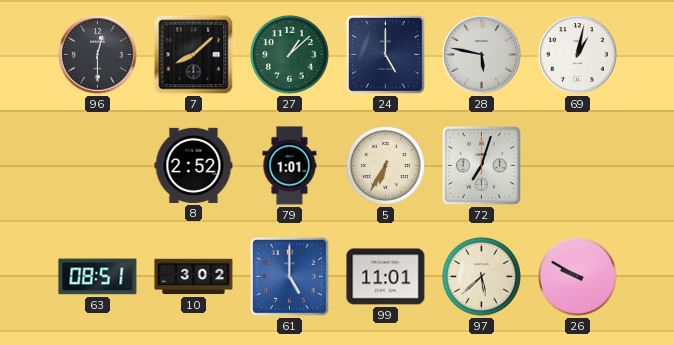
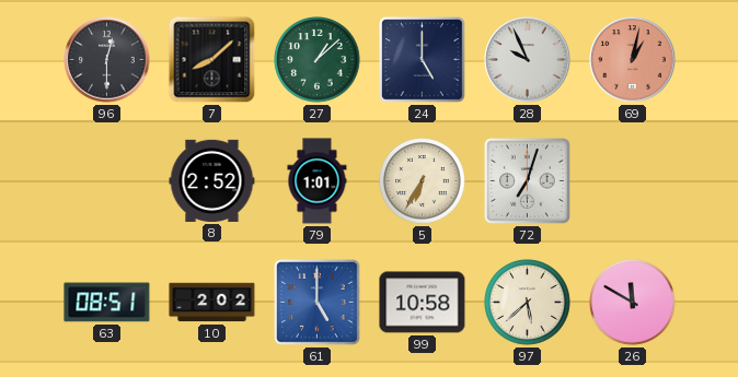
28: 5:47 -> 9:56 (528, 60)
69 dial: white -> salmon (633, 60)
10: 3:02 -> 2:02 (212, 303)
99: 11:01 -> 10:58 (423, 303)
26: 9:50 -> 11:50 (633, 303)
